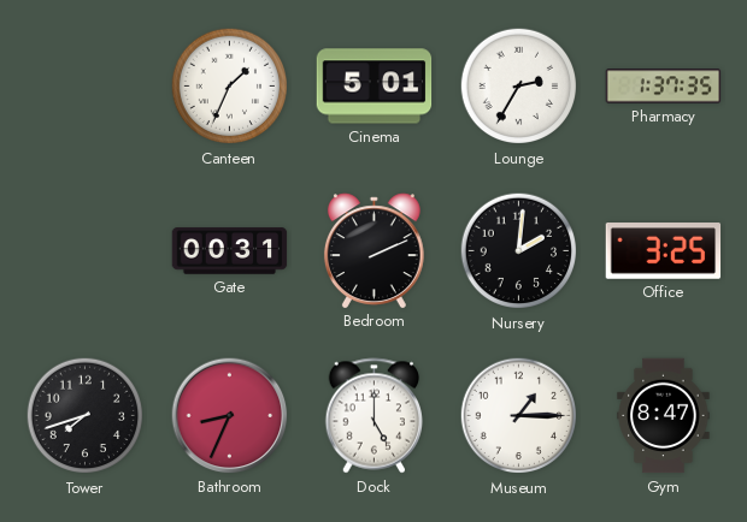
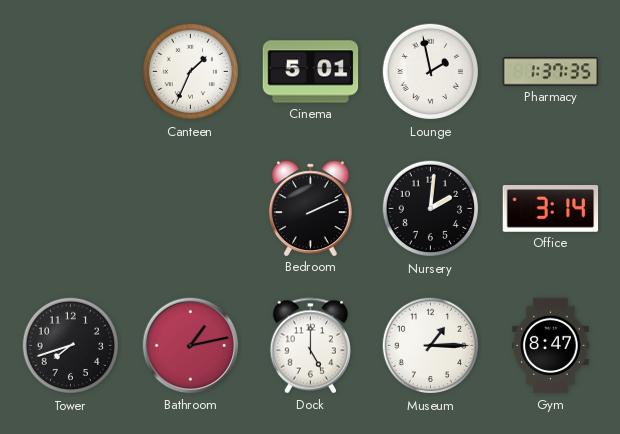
Lounge: 2:35 -> 1:58 (431, 72)
Gate: 00:31 -> none (230, 251)
Office: 3:25 -> 3:14 (551, 209)
Bathroom: 8:34 -> 1:13 (191, 346)
